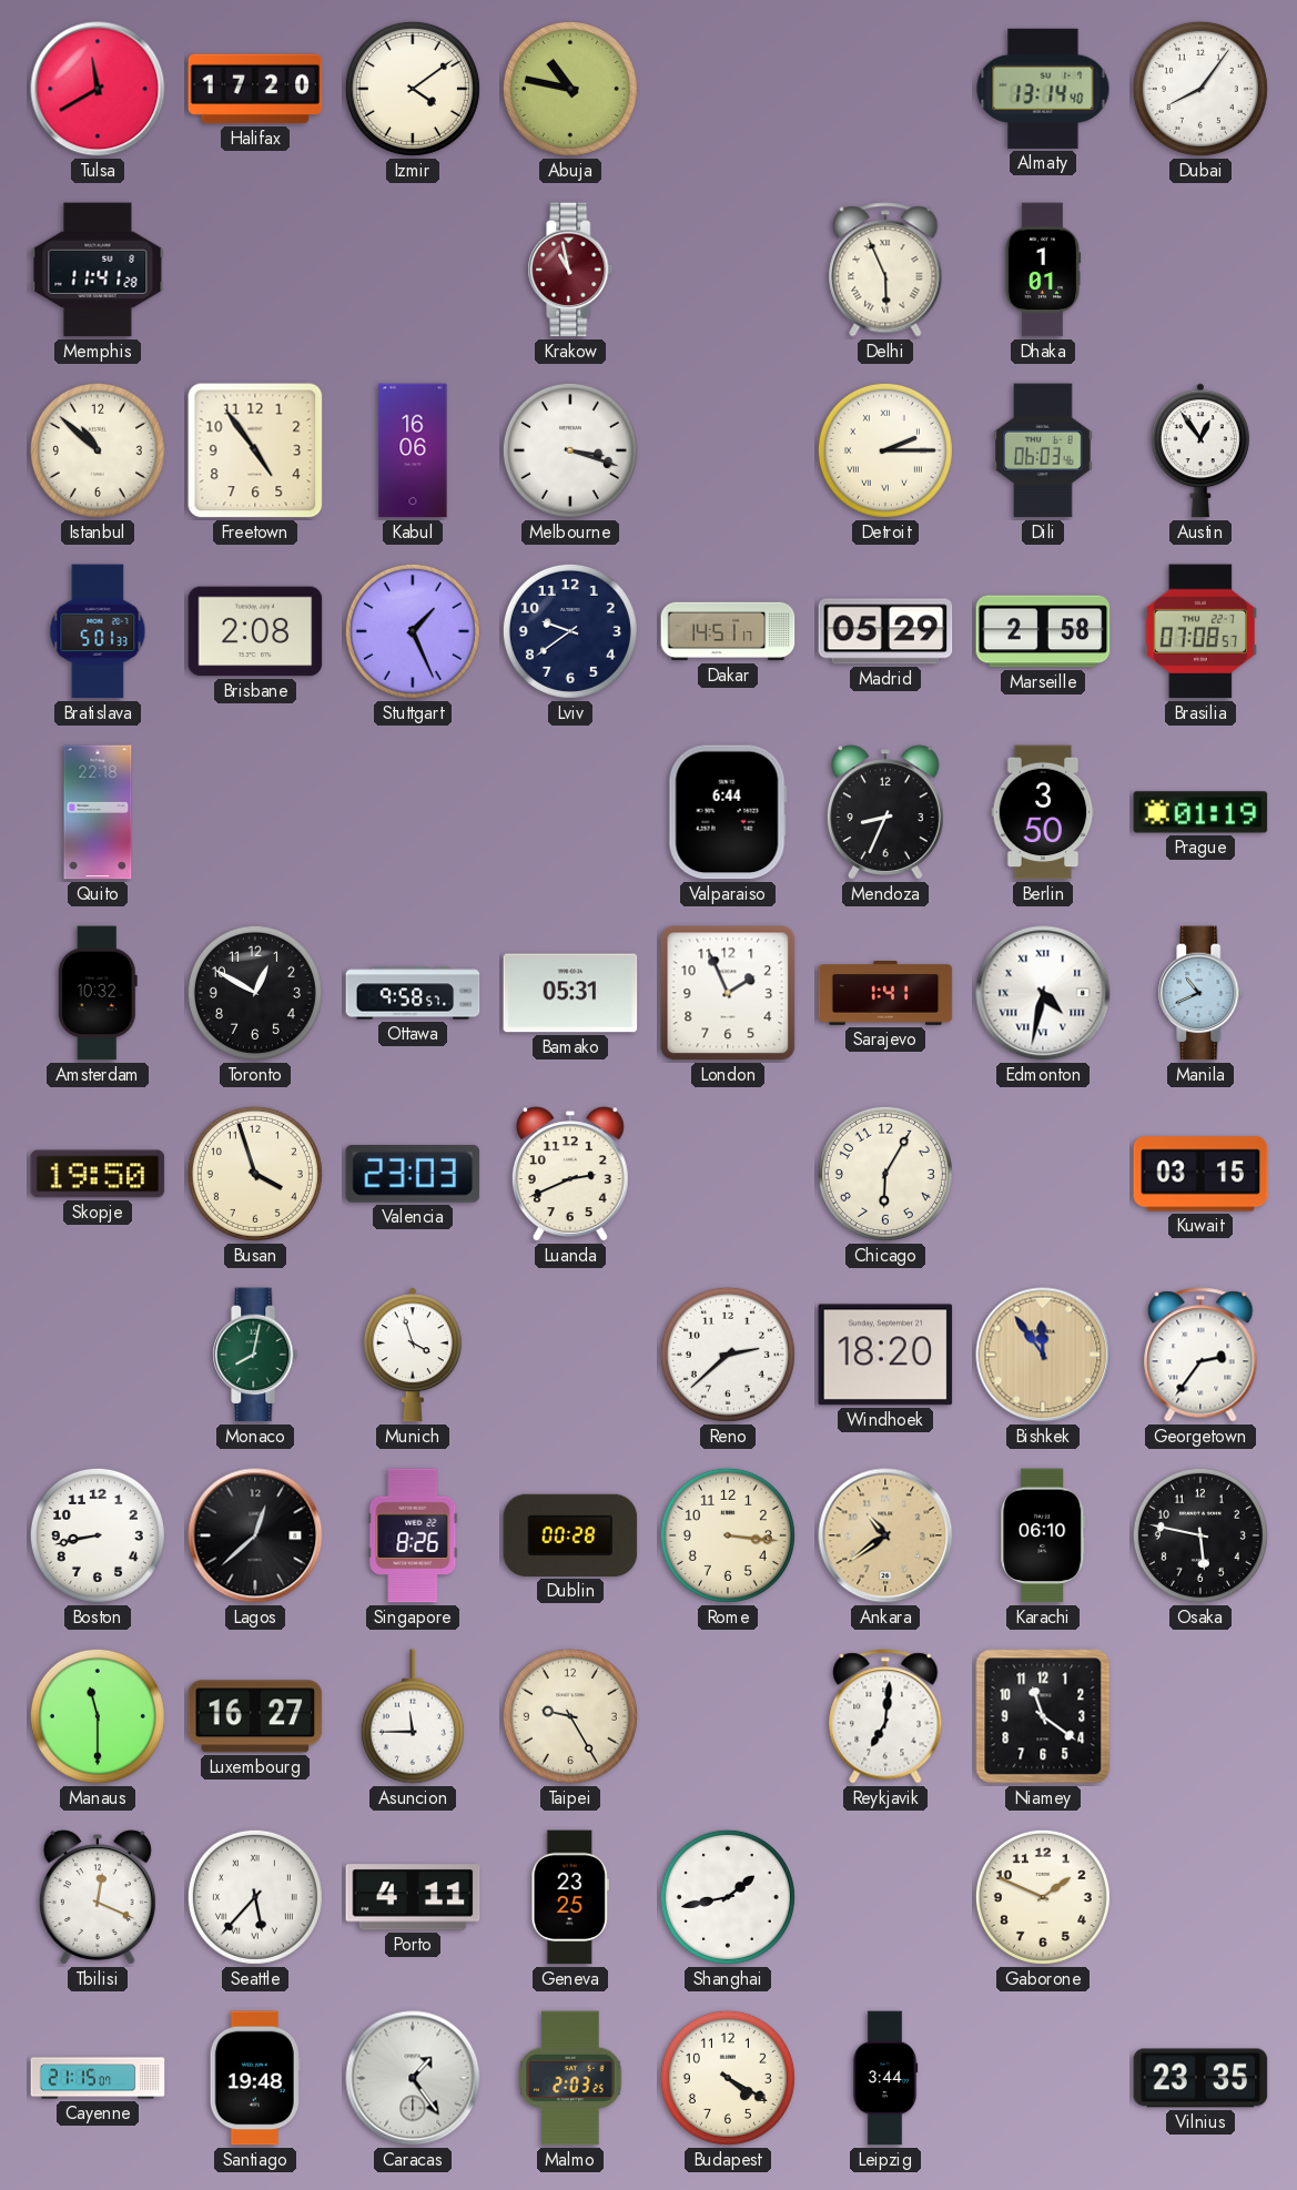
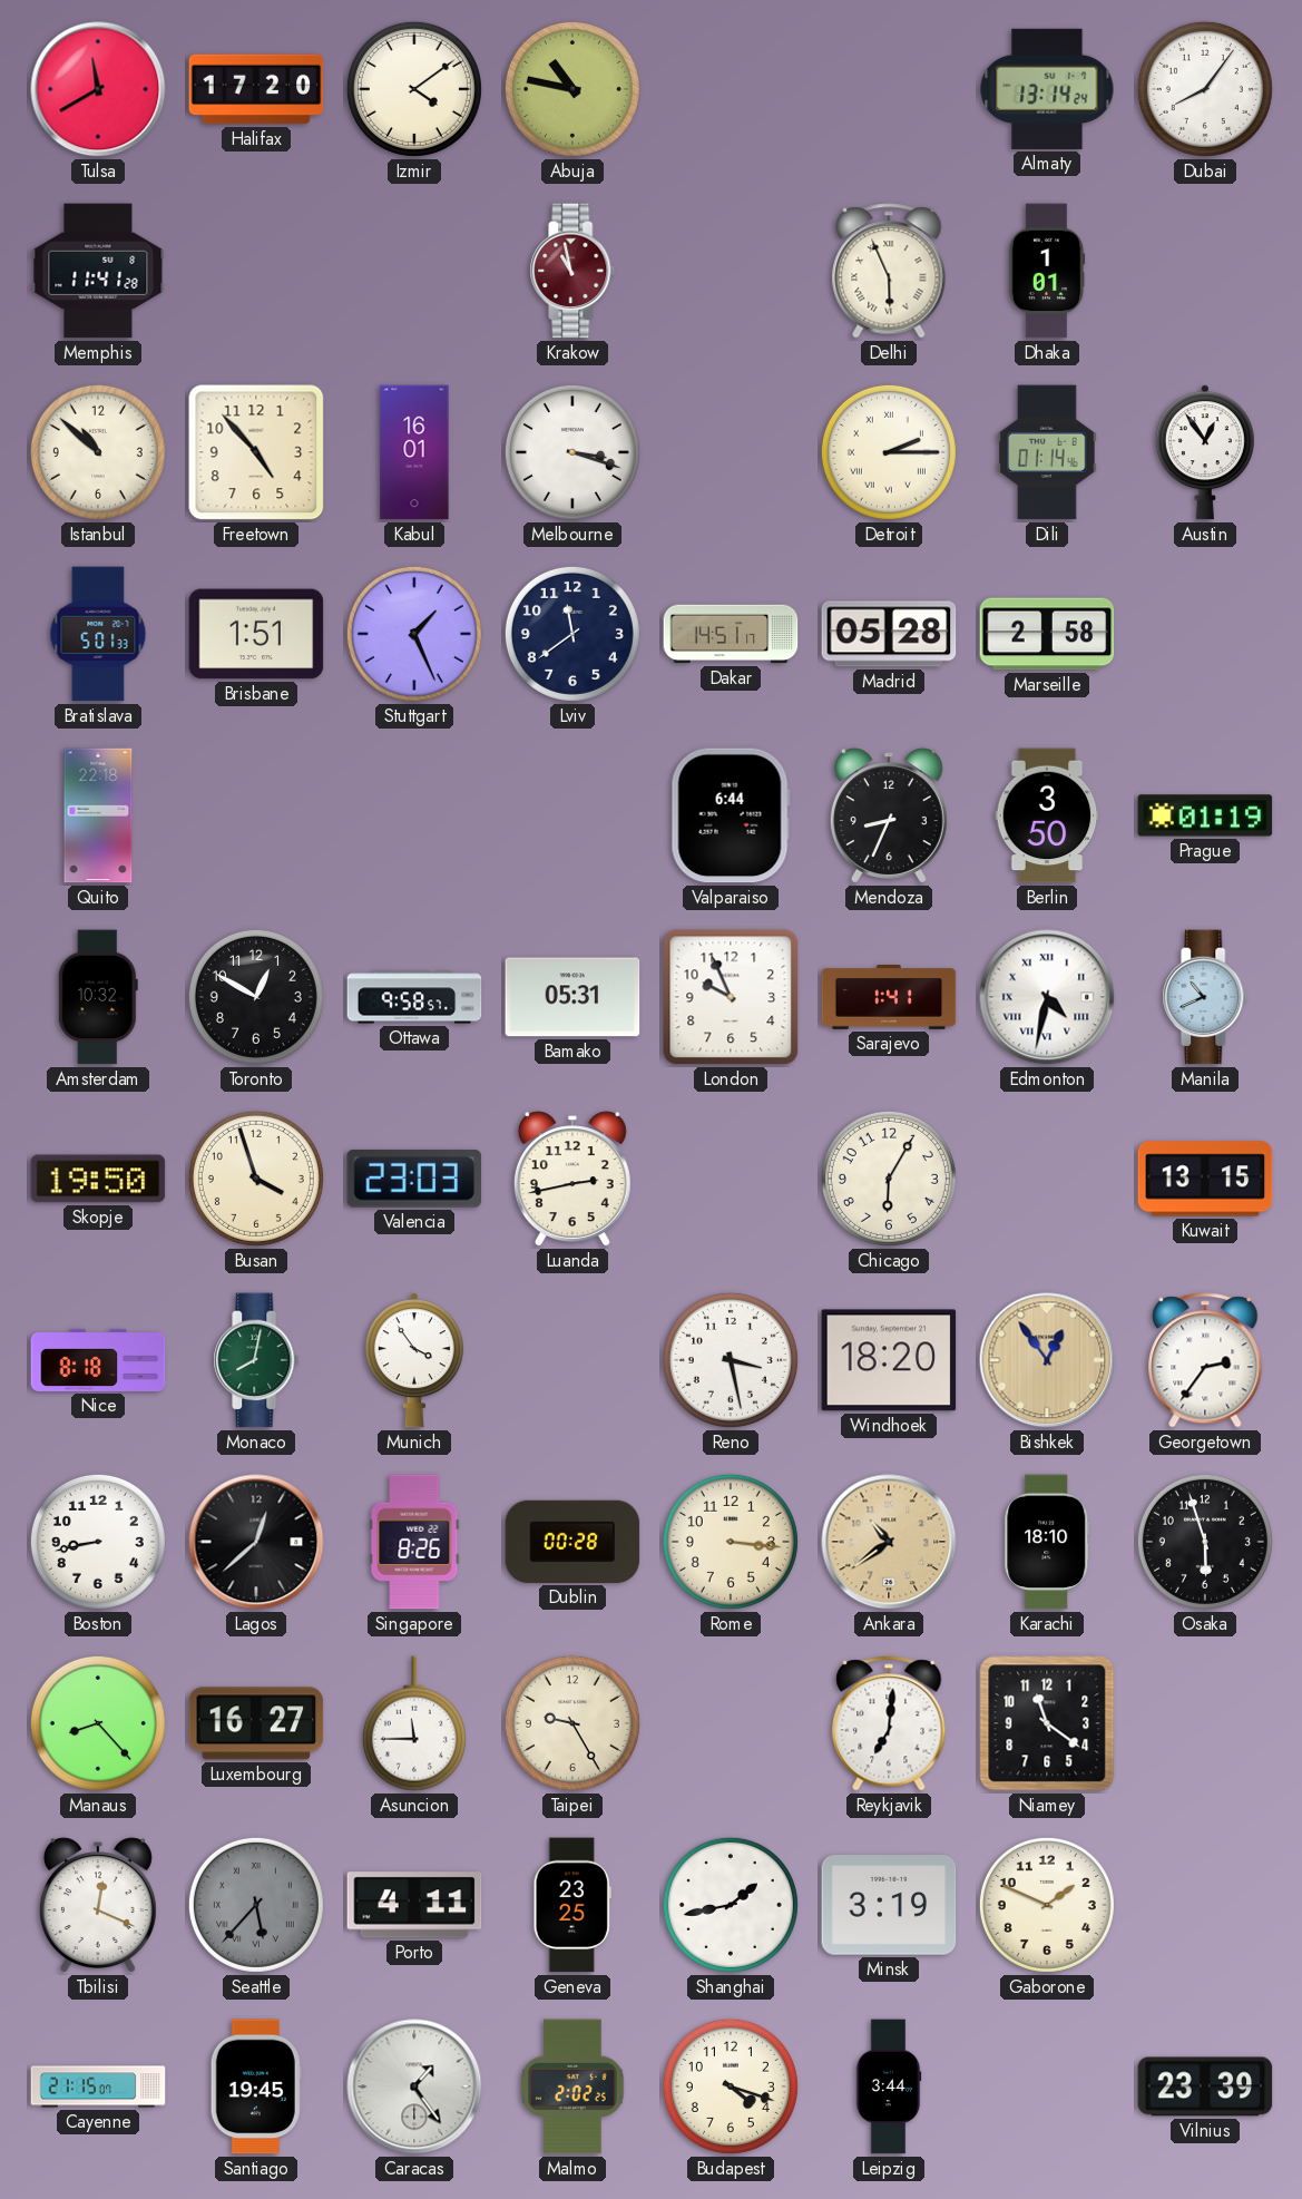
Almaty: 13:14:40 -> 13:14:24 (1047, 89)
Freetown: 4:54 -> 4:53 (256, 452)
Kabul: 16:06 -> 16:01 (414, 452)
Dili: 06:03 -> 01:14 (1047, 452)
Brisbane: 2:08 -> 1:51 (256, 634)
Lviv: 9:39 -> 11:39 (572, 634)
Madrid: 05:29 -> 05:28 (889, 634)
Brasilia: 07:08 -> none (1200, 631)
London: 1:56 -> 9:56 (731, 997)
Luanda: 2:41 -> 2:43 (572, 1179)
Kuwait: 03:15 -> 13:15 (1205, 1179)
Nice: none -> 8:18 (98, 1360)
Munich: 3:57 -> 3:54 (414, 1360)
Reno: 2:38 -> 3:28 (731, 1360)
Bishkek: 11:54 -> 12:54 (1047, 1360)
Karachi: 06:10 -> 18:10 (1047, 1542)
Osaka: 5:47 -> 5:57 (1205, 1542)
Manaus: 11:30 -> 8:23 (98, 1723)
Seattle dial: white -> grey (256, 1905)
Minsk: none -> 3:19 (889, 1905)
Santiago: 19:48 -> 19:45 (256, 2086)
Malmo: 2:03 -> 2:02 (572, 2086)
Budapest: 4:20 -> 4:18 (731, 2086)
Vilnius: 23:35 -> 23:39 (1205, 2086)
